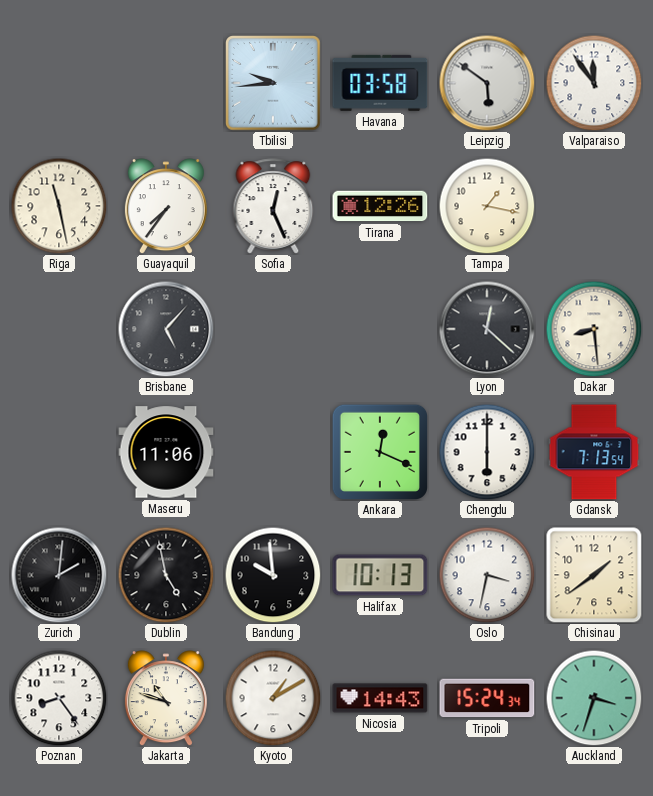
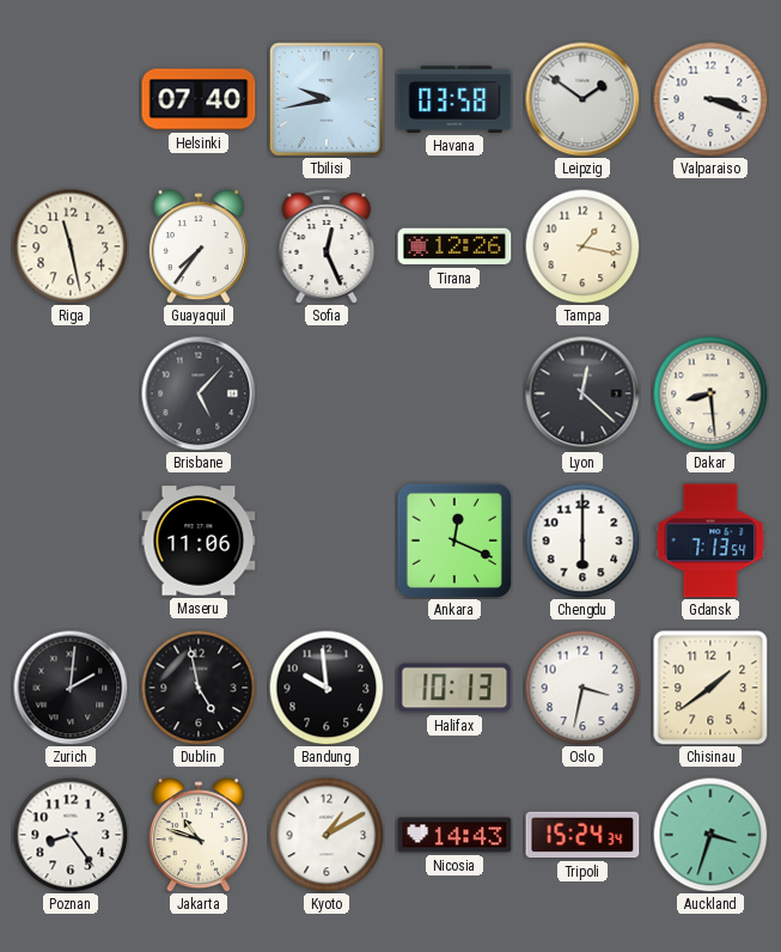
Helsinki: none -> 07:40 (199, 99)
Tbilisi: 9:44 -> 9:43 (328, 100)
Leipzig: 5:51 -> 1:51 (582, 99)
Valparaiso: 11:54 -> 3:18 (710, 99)
